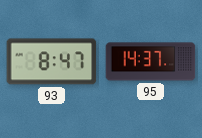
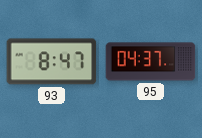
95: 14:37 -> 04:37 (151, 62)
